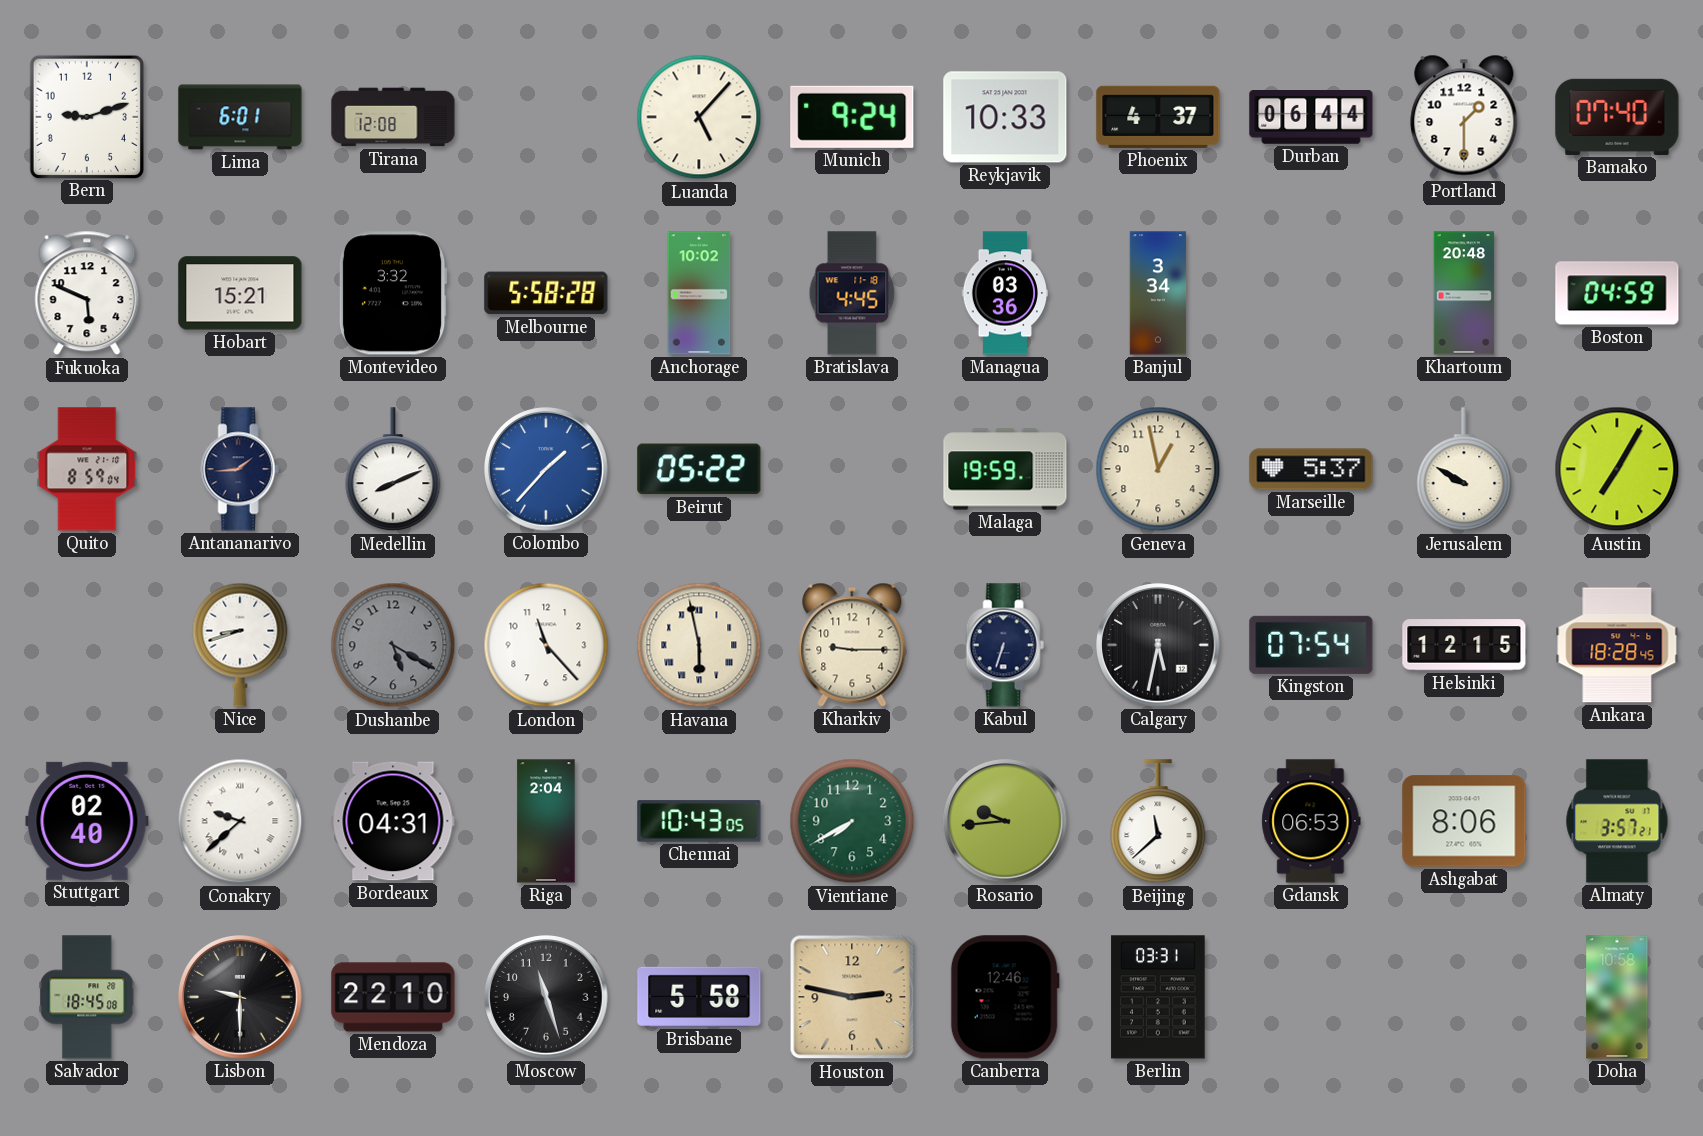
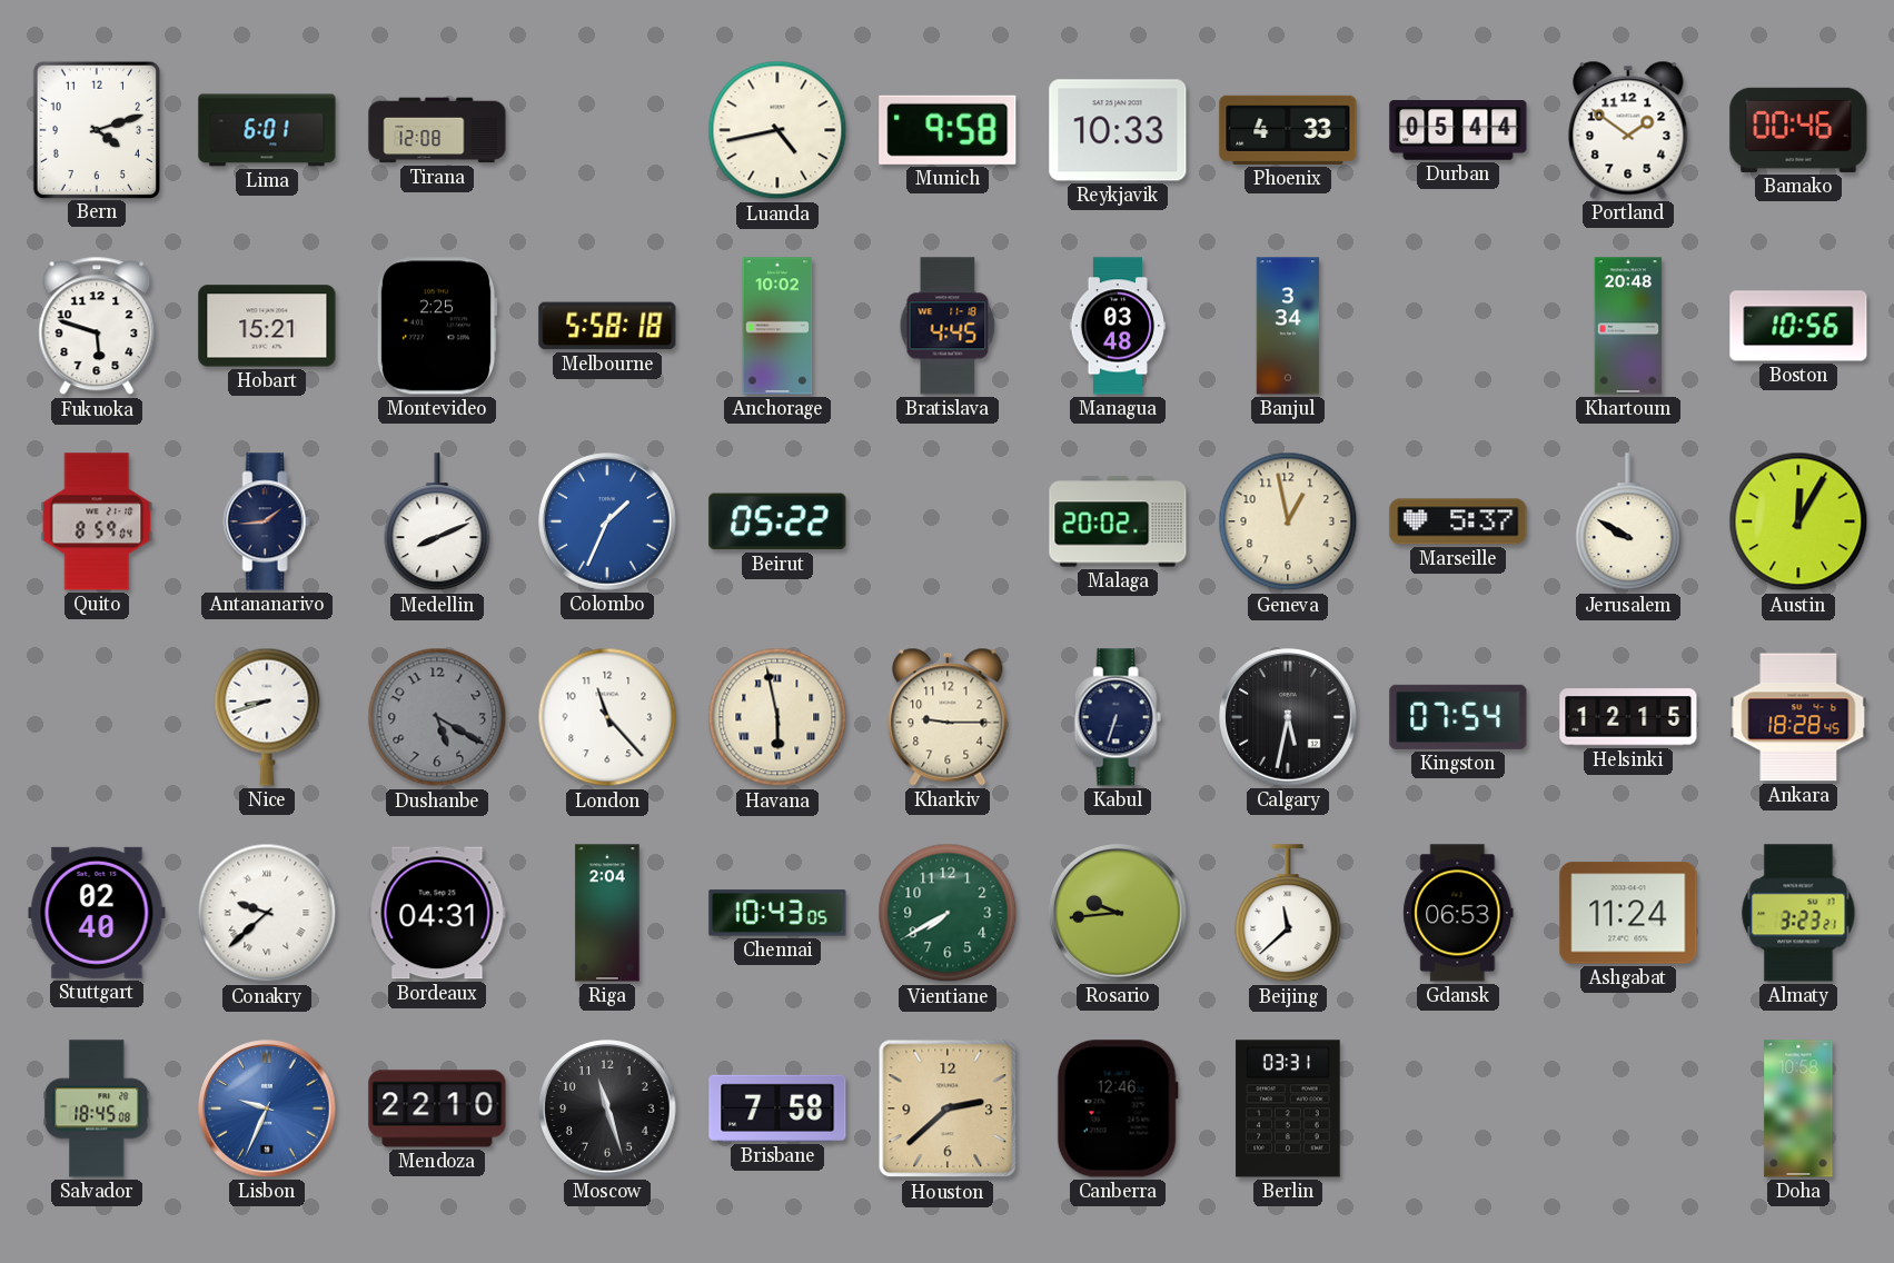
Bern: 9:12 -> 4:12 (96, 129)
Luanda: 5:07 -> 4:43 (777, 130)
Munich: 9:24 -> 9:58 (948, 130)
Phoenix: 4:37 -> 4:33 (1288, 130)
Durban: 06:44 -> 05:44 (1458, 131)
Portland: 1:30 -> 1:51 (1628, 130)
Bamako: 07:40 -> 00:46 (1798, 130)
Fukuoka: 5:49 -> 5:48 (97, 326)
Montevideo: 3:32 -> 2:25 (437, 326)
Melbourne: 5:58:28 -> 5:58:18 (607, 326)
Managua: 03:36 -> 03:48 (1117, 326)
Boston: 04:59 -> 10:56 (1798, 326)
Colombo: 1:37 -> 1:34 (607, 521)
Malaga: 19:59 -> 20:02 (1118, 521)
Austin: 7:05 -> 12:05 (1798, 521)
Ashgabat: 8:06 -> 11:24 (1628, 913)
Almaty: 3:57 -> 3:23 (1798, 913)
Lisbon: 9:30 -> 9:34 (267, 1108)
Lisbon dial: black -> blue (267, 1108)
Brisbane: 5:58 -> 7:58 (777, 1108)
Houston: 2:47 -> 2:38 (948, 1108)
